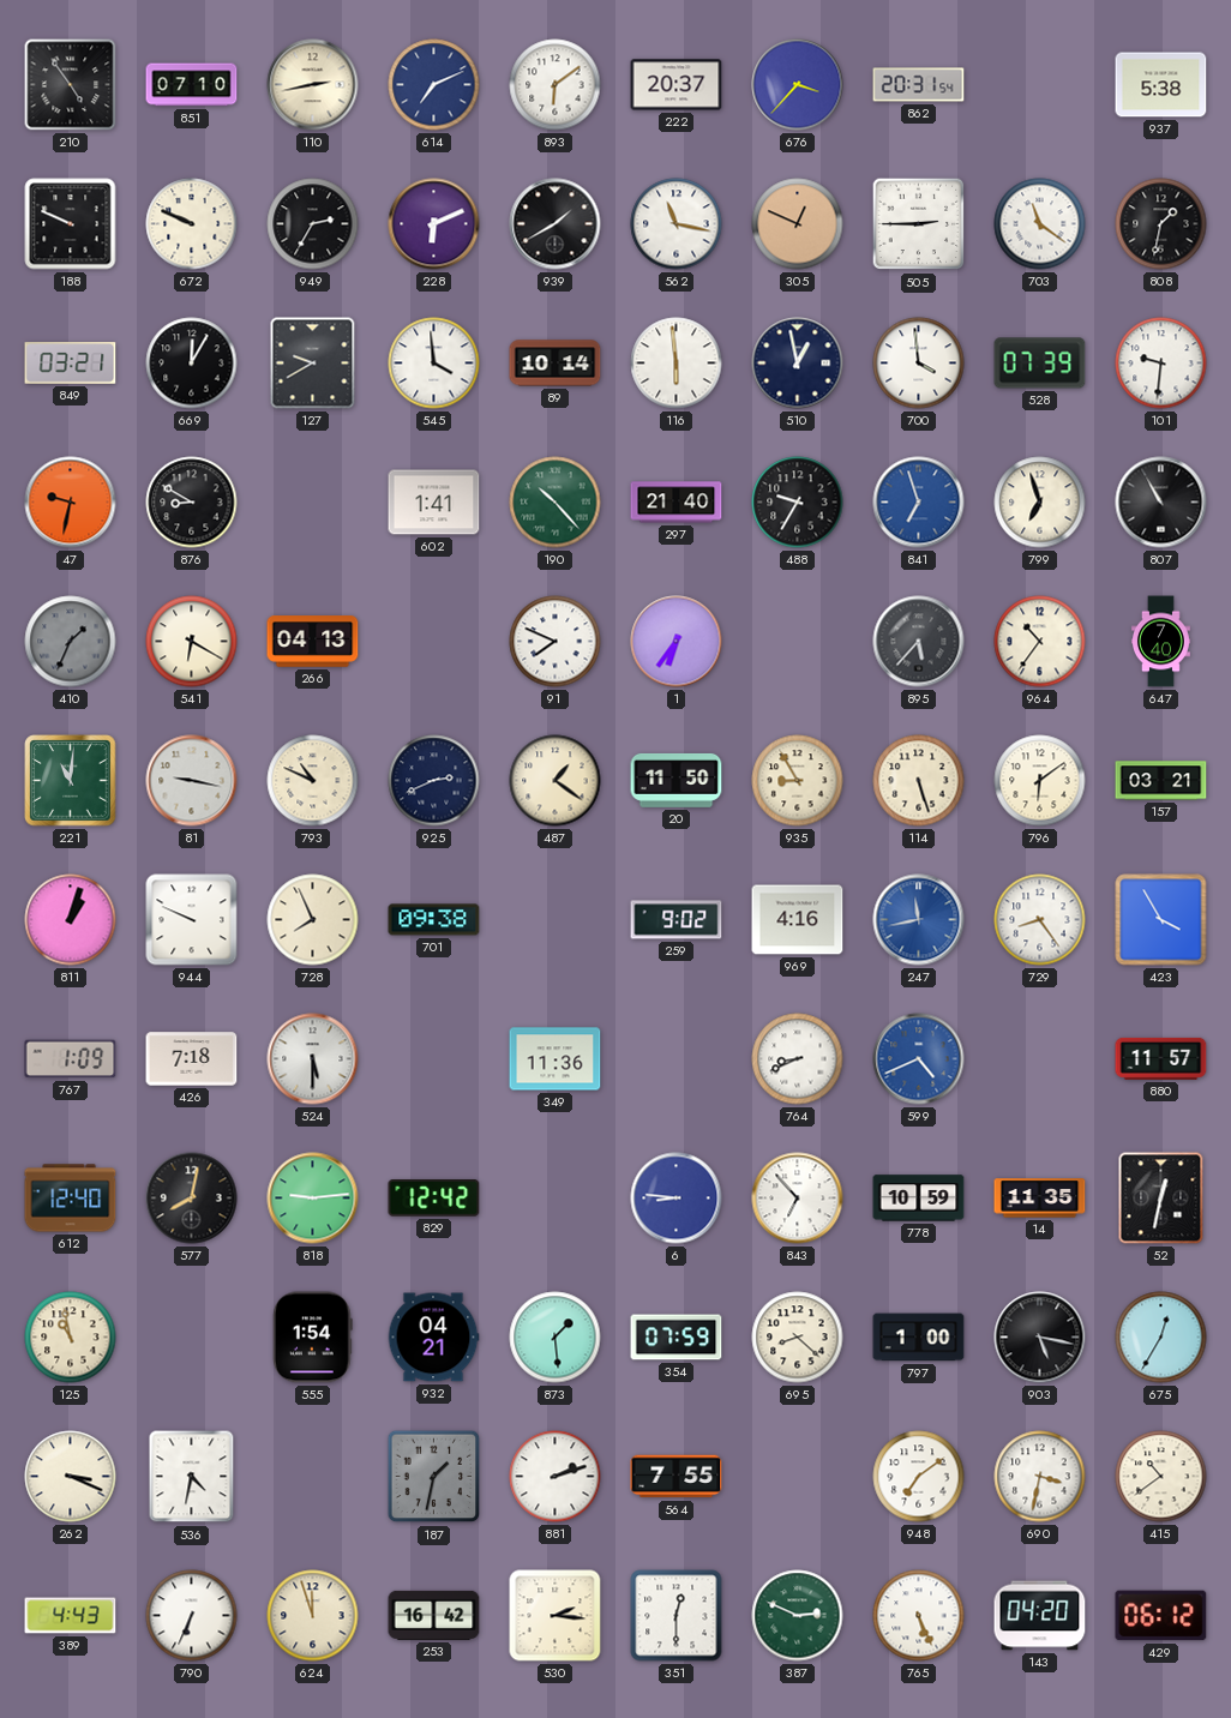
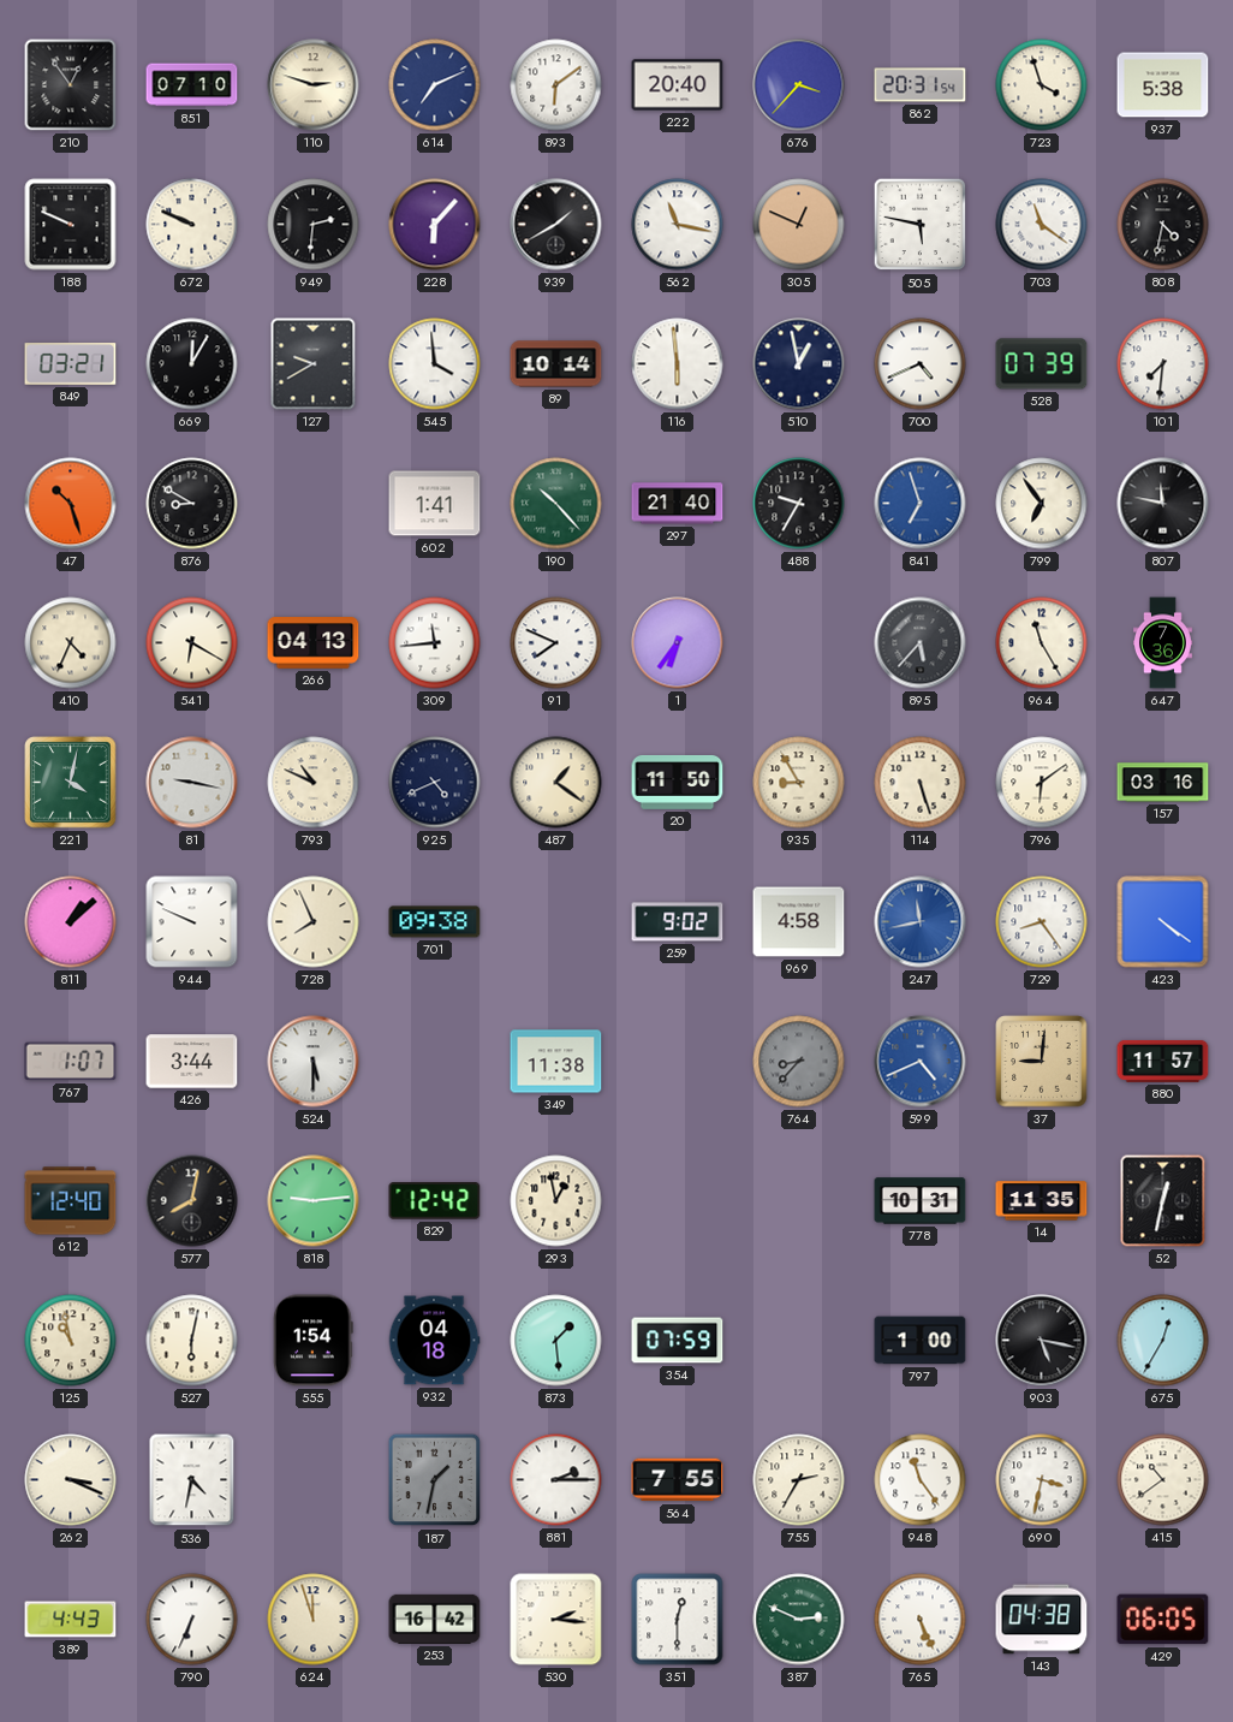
210: 4:54 -> 12:54 (71, 85)
110: 2:43 -> 2:48 (314, 85)
222: 20:37 -> 20:40 (678, 85)
723: none -> 3:57 (1042, 85)
949: 2:35 -> 2:31 (314, 225)
228: 6:11 -> 6:07 (435, 225)
505: 2:45 -> 5:47 (921, 225)
808: 1:32 -> 4:32 (1163, 225)
700: 3:59 -> 4:41 (921, 364)
101: 9:31 -> 7:31 (1163, 364)
47: 9:32 -> 10:27 (71, 504)
799: 6:57 -> 6:54 (1042, 504)
807: 10:55 -> 11:47 (1163, 504)
410: 1:34 -> 4:34 (71, 643)
410 dial: grey -> cream (71, 643)
309: none -> 11:44 (435, 643)
964: 10:36 -> 11:25 (1042, 643)
647: 7:40 -> 7:36 (1163, 643)
221: 11:01 -> 4:02 (71, 783)
925: 2:41 -> 4:41 (435, 783)
157: 03:21 -> 03:16 (1163, 783)
811: 1:03 -> 1:08 (71, 922)
969: 4:16 -> 4:58 (799, 922)
423: 3:55 -> 4:21 (1163, 922)
767: 1:09 -> 1:07 (71, 1062)
426: 7:18 -> 3:44 (192, 1062)
349: 11:36 -> 11:38 (556, 1062)
764: 8:41 -> 8:37 (799, 1062)
764 dial: white -> grey (799, 1062)
37: none -> 9:01 (1042, 1062)
293: none -> 12:58 (556, 1201)
6: 8:46 -> none (677, 1199)
843: 6:53 -> none (798, 1199)
778: 10:59 -> 10:31 (921, 1201)
527: none -> 6:02 (192, 1341)
932: 04:21 -> 04:18 (434, 1341)
695: 8:22 -> none (798, 1338)
881: 2:12 -> 2:15 (556, 1480)
755: none -> 2:35 (799, 1480)
948: 7:09 -> 11:24 (921, 1480)
143: 04:20 -> 04:38 (1042, 1620)
429: 06:12 -> 06:05 (1163, 1620)
